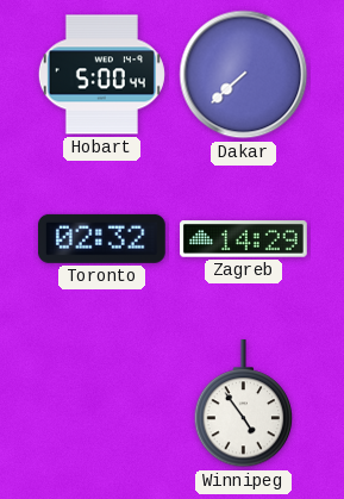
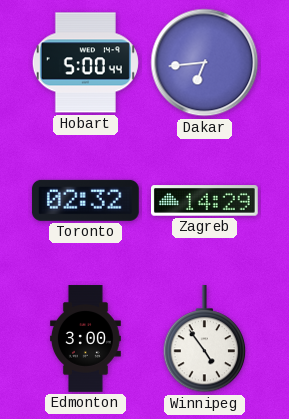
Dakar: 7:38 -> 6:44 (205, 63)
Edmonton: none -> 3:00 (85, 339)
